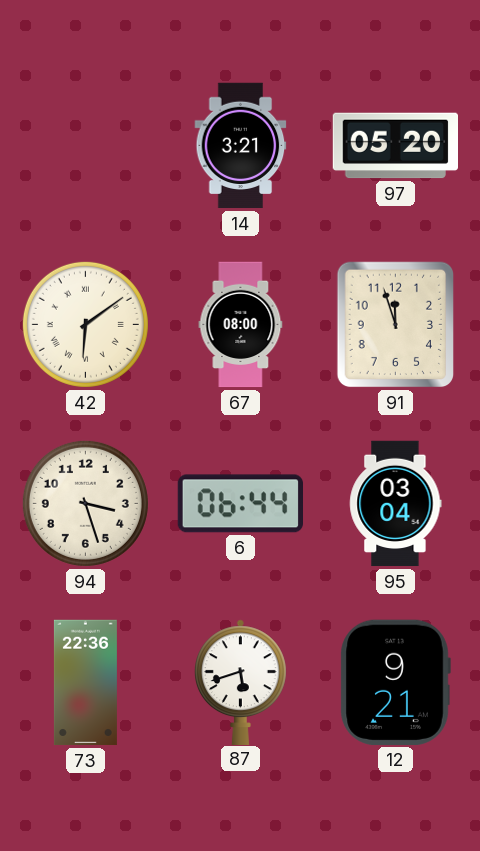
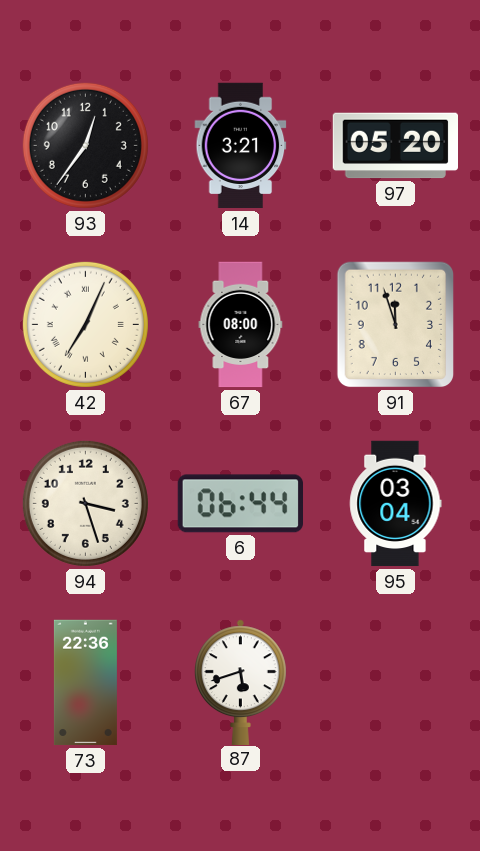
93: none -> 12:36 (85, 145)
42: 6:09 -> 7:04 (85, 324)
12: 9:21 -> none (395, 682)
